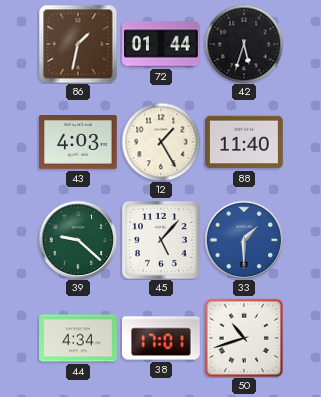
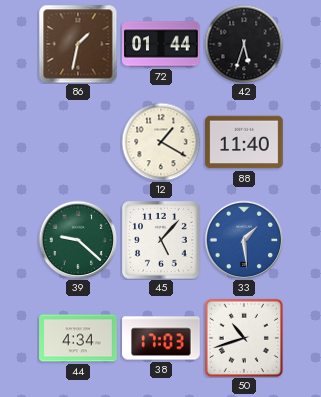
43: 4:03 -> none (78, 143)
12: 1:25 -> 1:20 (161, 142)
33: 1:30 -> 1:29 (244, 240)
38: 17:01 -> 17:03 (161, 338)
